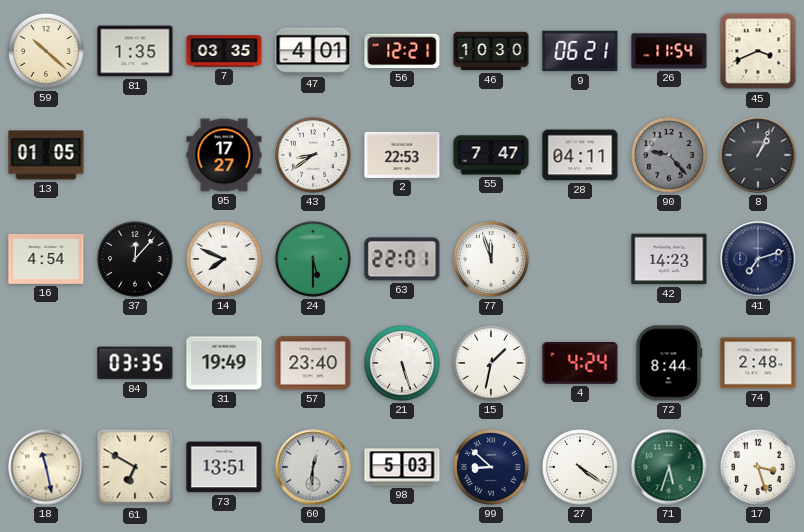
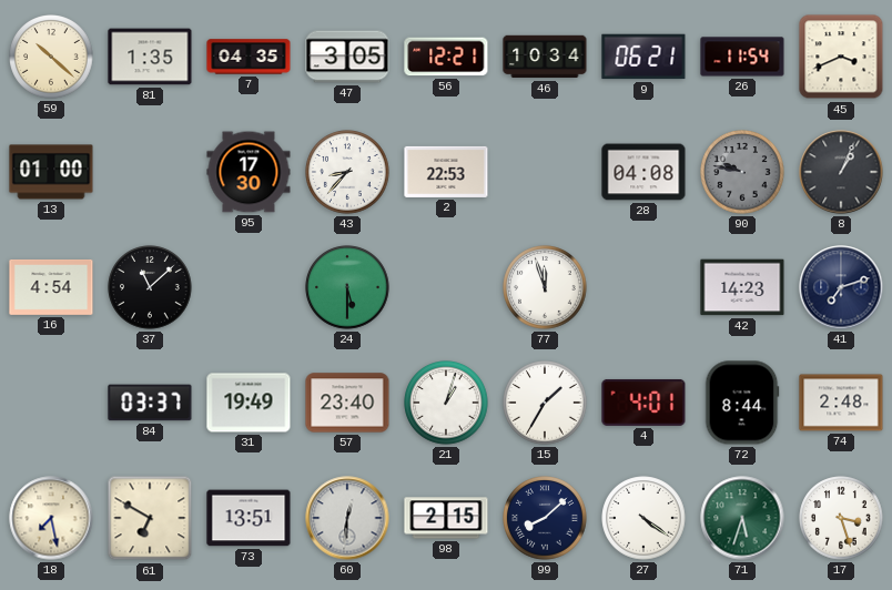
7: 03:35 -> 04:35 (249, 57)
47: 4:01 -> 3:05 (347, 57)
46: 10:30 -> 10:34 (545, 57)
13: 01:05 -> 01:00 (51, 172)
95: 17:27 -> 17:30 (249, 172)
43: 8:39 -> 8:37 (347, 172)
55: 7:47 -> none (491, 155)
28: 04:11 -> 04:08 (643, 172)
90: 9:23 -> 9:47 (742, 172)
37: 12:07 -> 11:08 (150, 287)
14: 7:49 -> none (224, 259)
63: 22:01 -> none (402, 259)
84: 03:35 -> 03:37 (150, 403)
21: 5:27 -> 1:03 (446, 403)
15: 1:32 -> 1:35 (545, 403)
4: 4:24 -> 4:01 (643, 403)
18: 11:28 -> 7:28 (51, 518)
98: 5:03 -> 2:15 (446, 518)
99: 8:52 -> 8:08 (545, 518)
